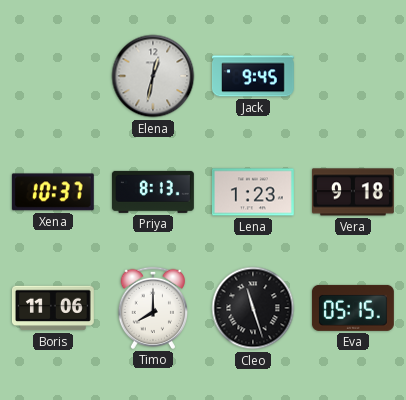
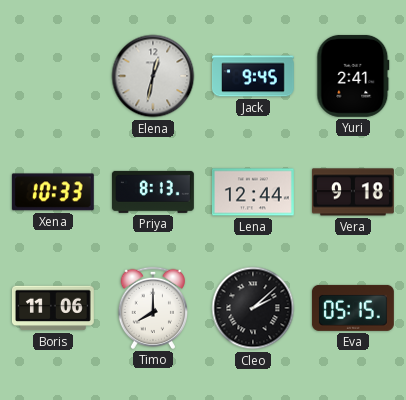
Yuri: none -> 2:41 (353, 76)
Xena: 10:37 -> 10:33 (53, 192)
Lena: 1:23 -> 12:44 (253, 192)
Cleo: 11:27 -> 2:08 (253, 308)
